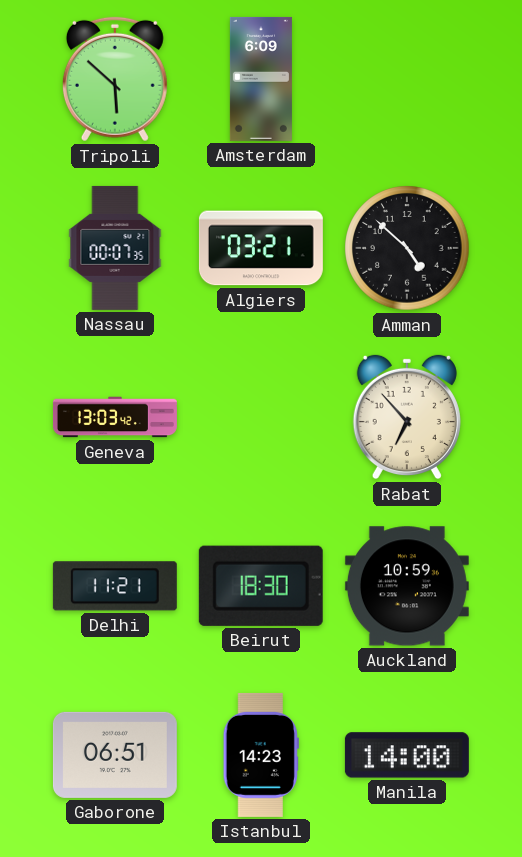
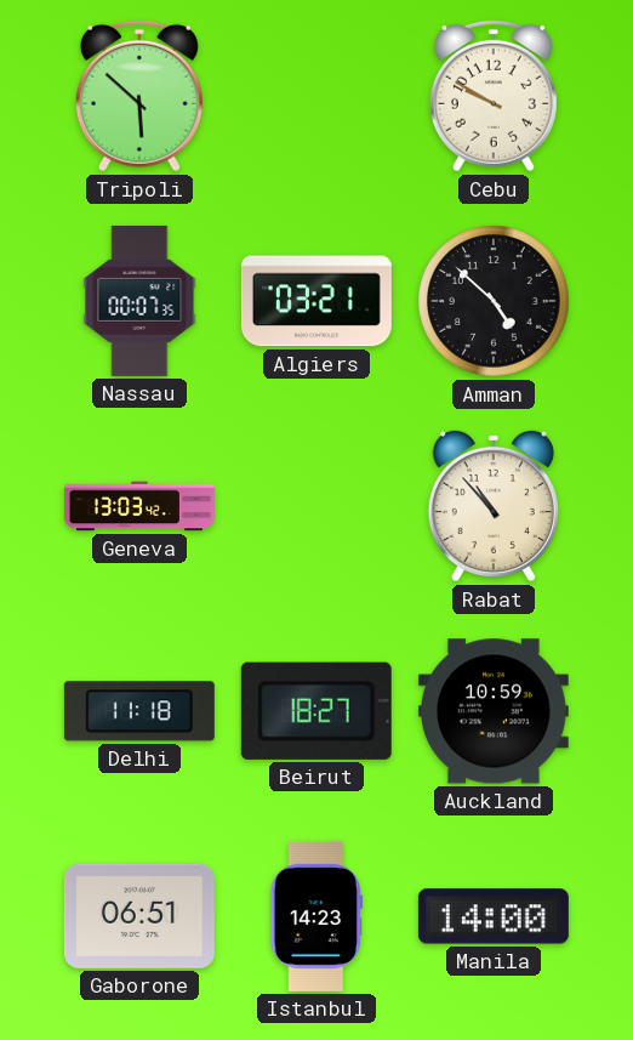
Amsterdam: 6:09 -> none (261, 79)
Cebu: none -> 9:50 (494, 96)
Rabat: 6:53 -> 10:53 (494, 506)
Delhi: 11:21 -> 11:18 (139, 711)
Beirut: 18:30 -> 18:27 (316, 711)
